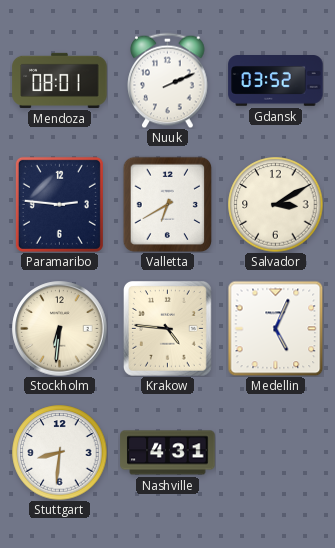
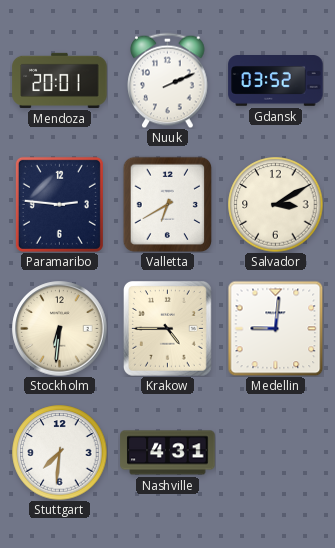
Mendoza: 08:01 -> 20:01 (60, 80)
Krakow: 4:46 -> 4:45 (167, 329)
Medellin: 5:04 -> 9:01 (275, 328)
Stuttgart: 8:31 -> 7:31 (59, 452)
